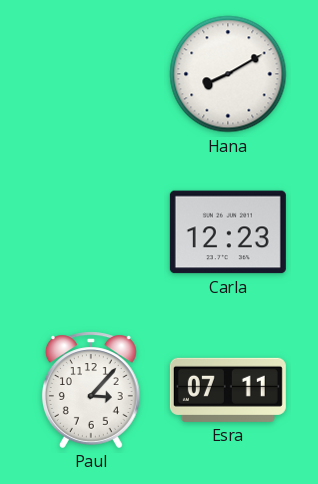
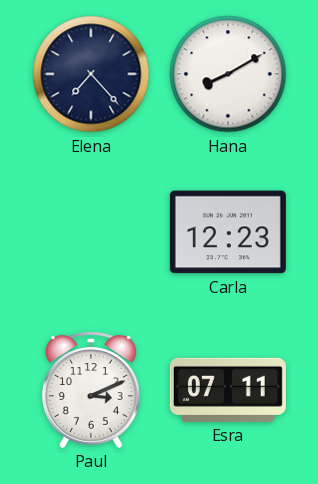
Elena: none -> 7:23 (91, 74)
Paul: 3:07 -> 3:11 (91, 390)
